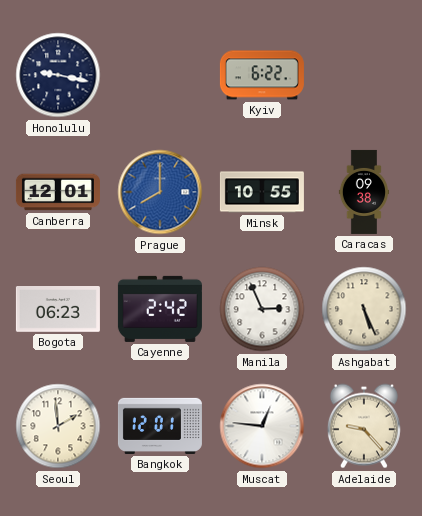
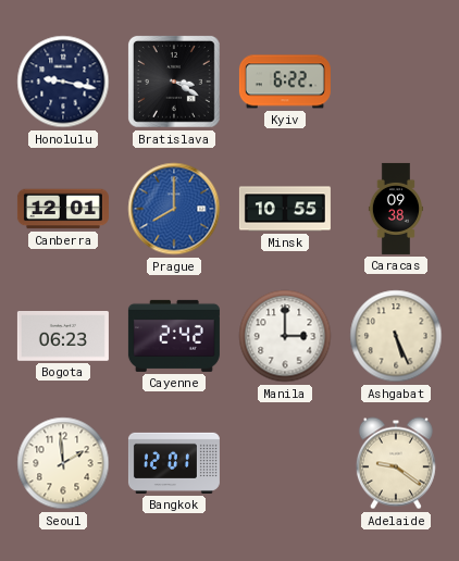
Bratislava: none -> 3:20 (174, 82)
Manila: 2:56 -> 3:00 (285, 336)
Muscat: 12:46 -> none (262, 426)
Adelaide: 9:23 -> 9:21 (396, 463)
